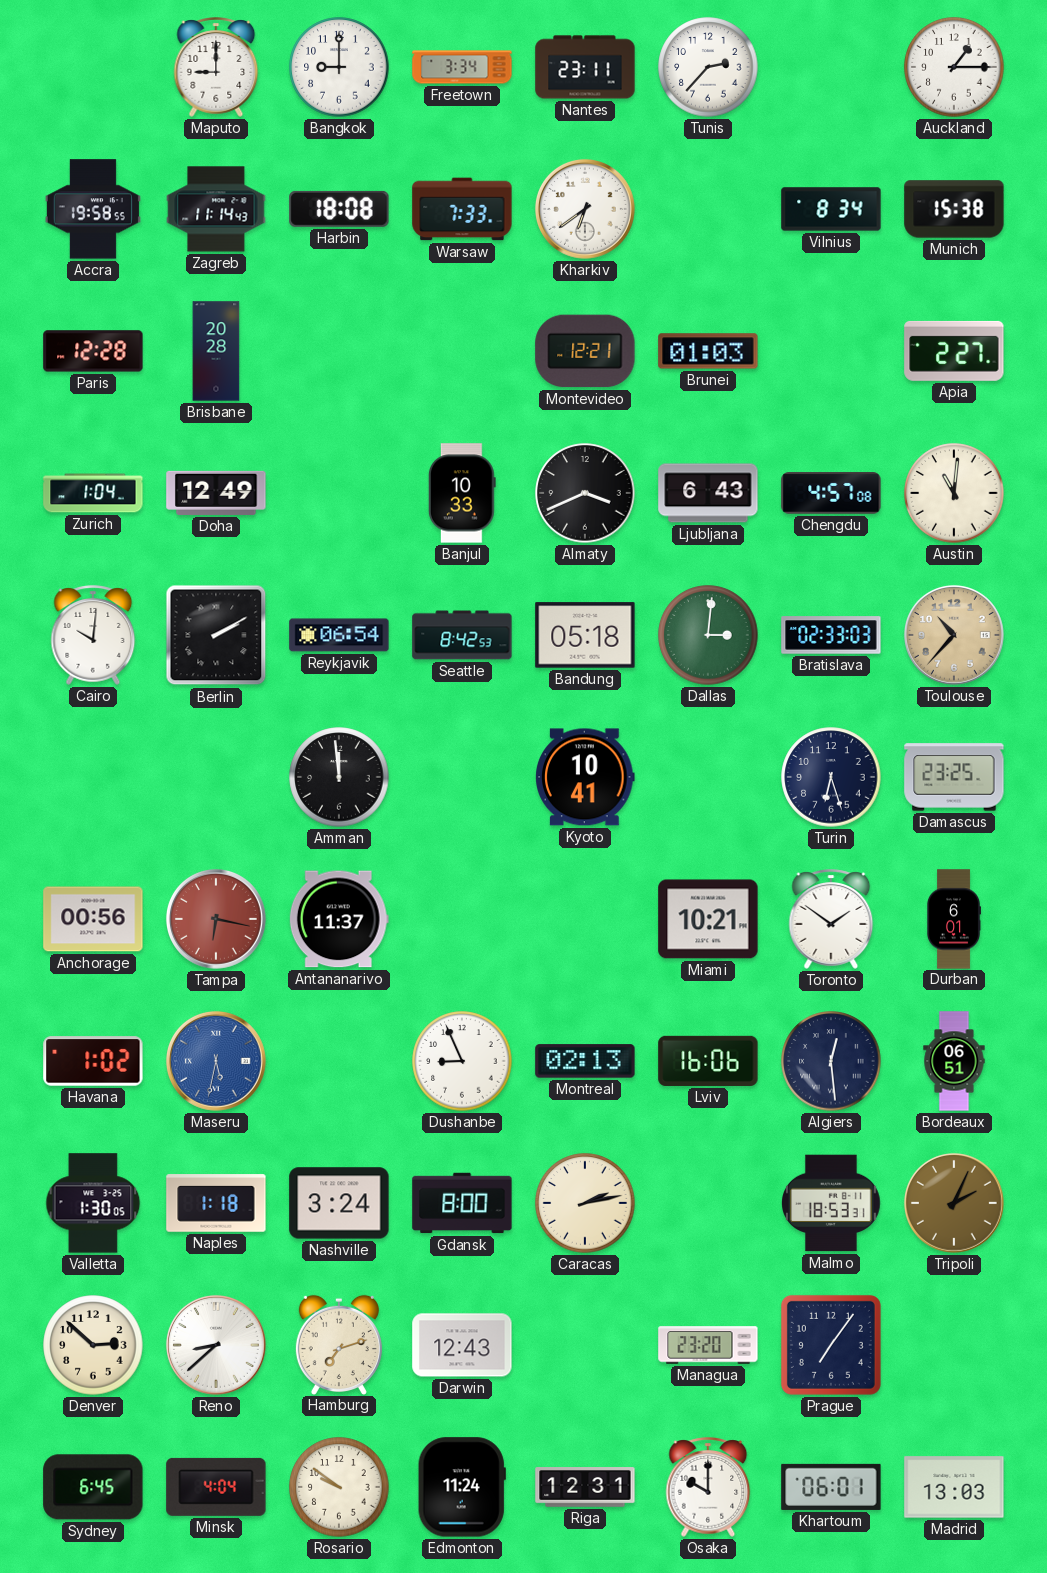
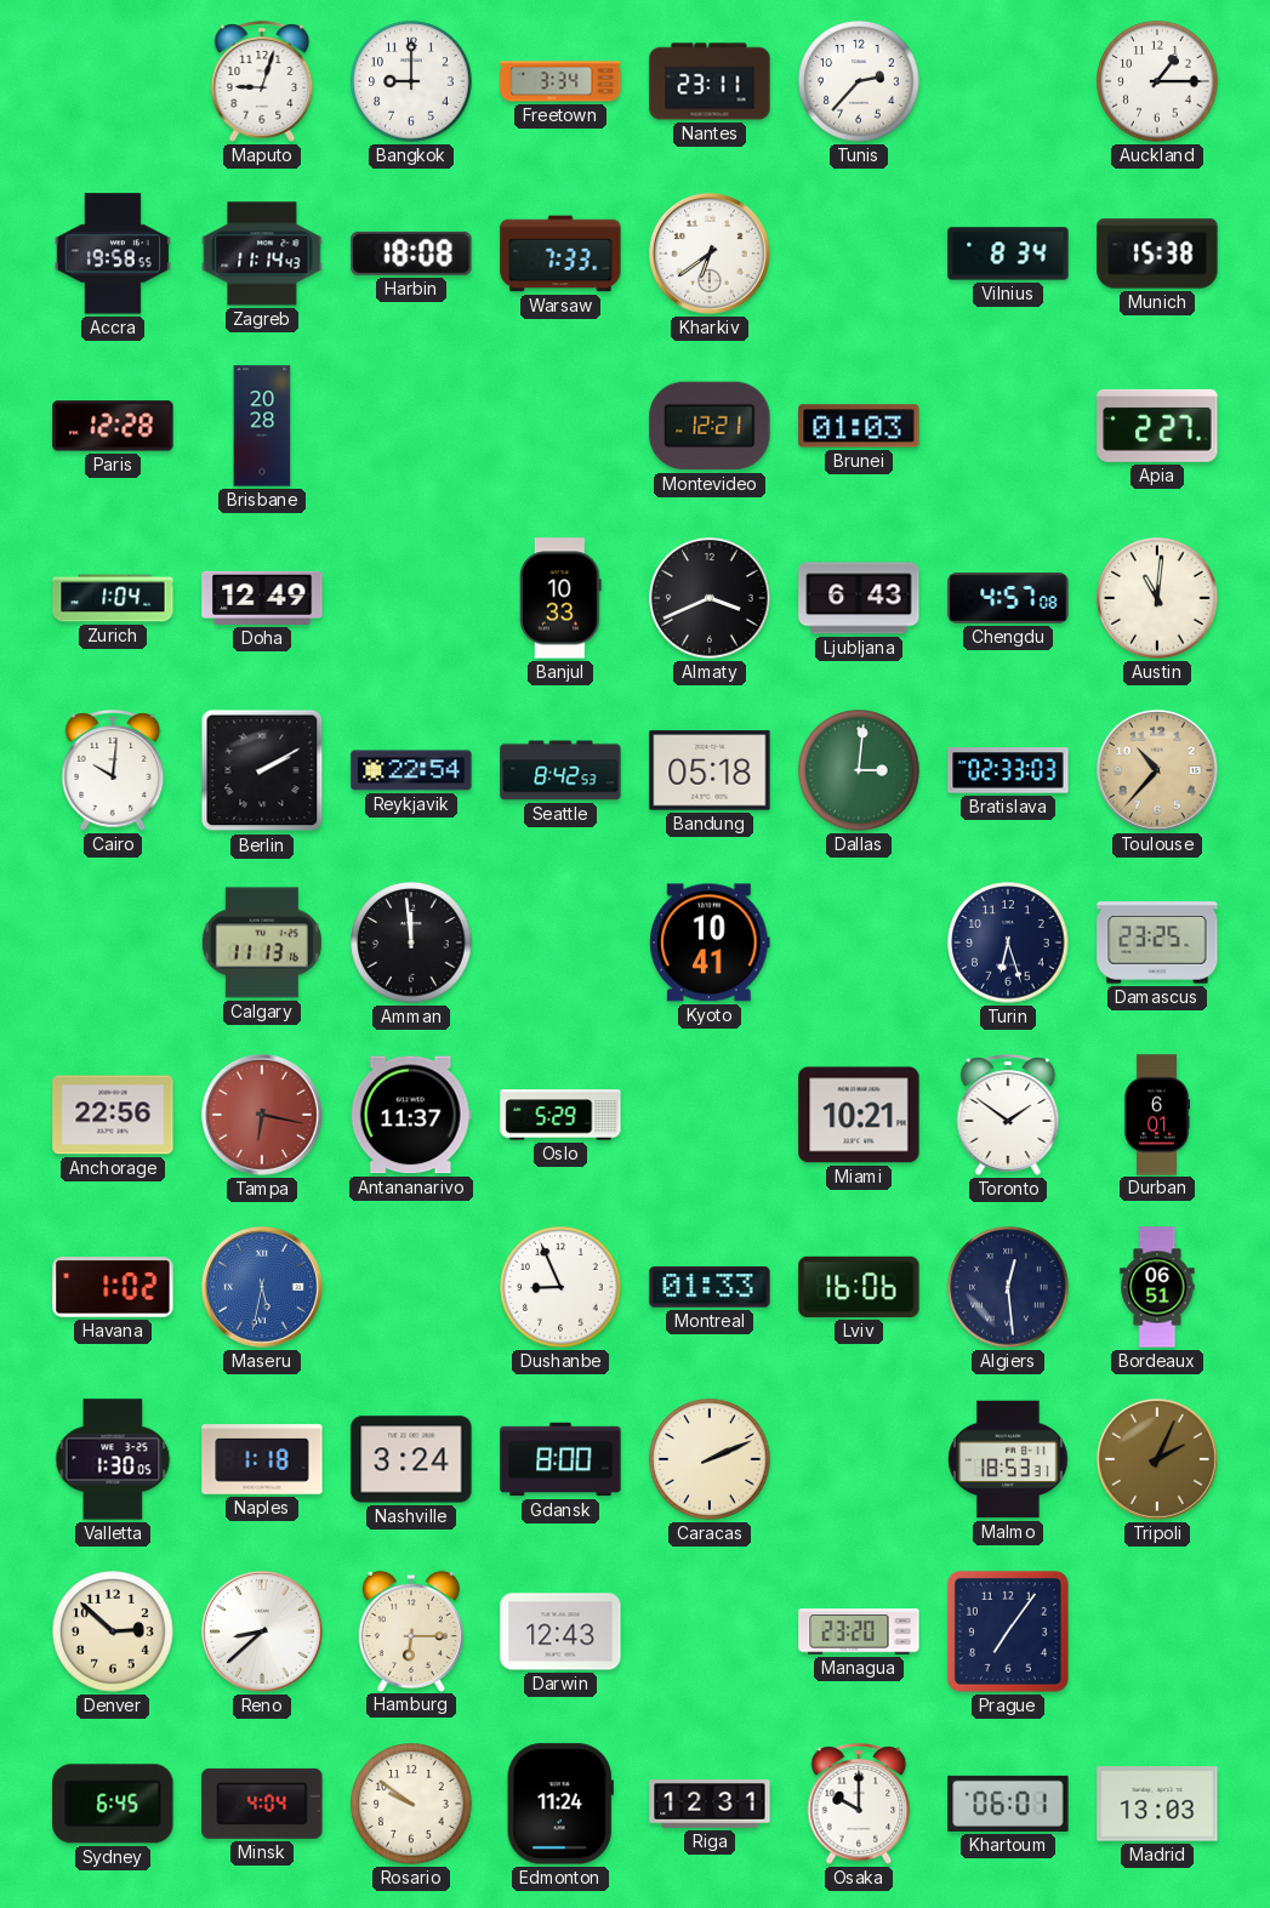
Maputo: 9:00 -> 9:03 (262, 81)
Reykjavik: 06:54 -> 22:54 (411, 770)
Calgary: none -> 11:13 (262, 942)
Anchorage: 00:56 -> 22:56 (113, 1115)
Oslo: none -> 5:29 (560, 1115)
Montreal: 02:13 -> 01:33 (710, 1287)
Caracas: 2:13 -> 2:11 (710, 1459)
Hamburg: 7:12 -> 6:15 (411, 1630)
